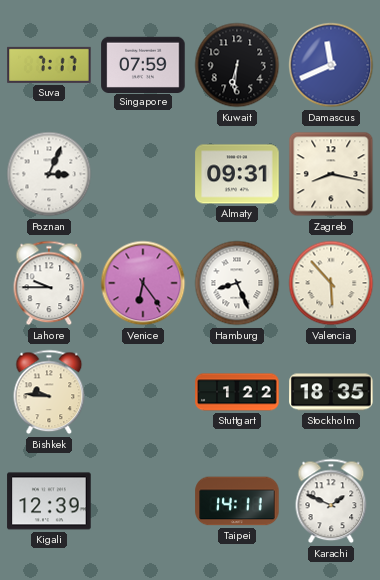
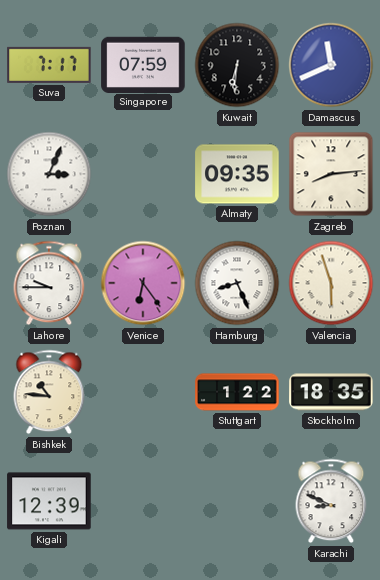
Almaty: 09:31 -> 09:35 (237, 174)
Zagreb: 8:17 -> 8:14 (331, 174)
Valencia: 5:53 -> 5:57 (331, 283)
Bishkek: 9:46 -> 10:46 (49, 392)
Taipei: 14:11 -> none (237, 501)
Karachi: 1:49 -> 8:49 (331, 501)
